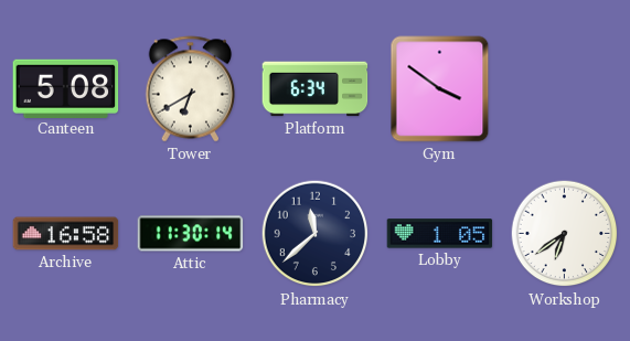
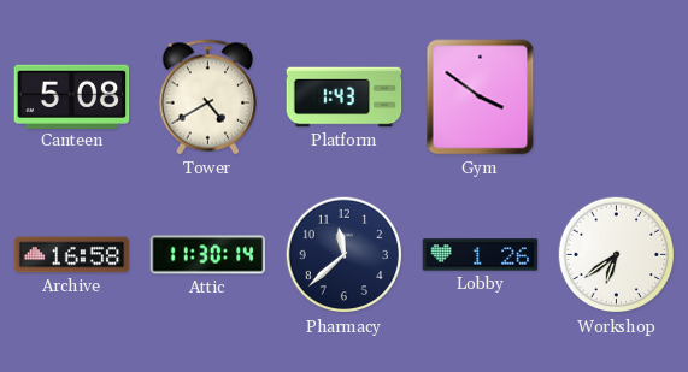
Tower: 6:40 -> 4:40 (208, 98)
Platform: 6:34 -> 1:43 (345, 98)
Lobby: 1:05 -> 1:26 (481, 255)
